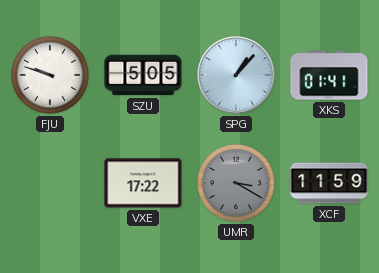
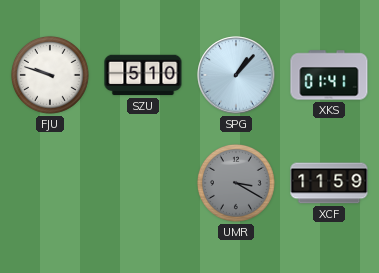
SZU: 5:05 -> 5:10 (143, 75)
VXE: 17:22 -> none (143, 183)
